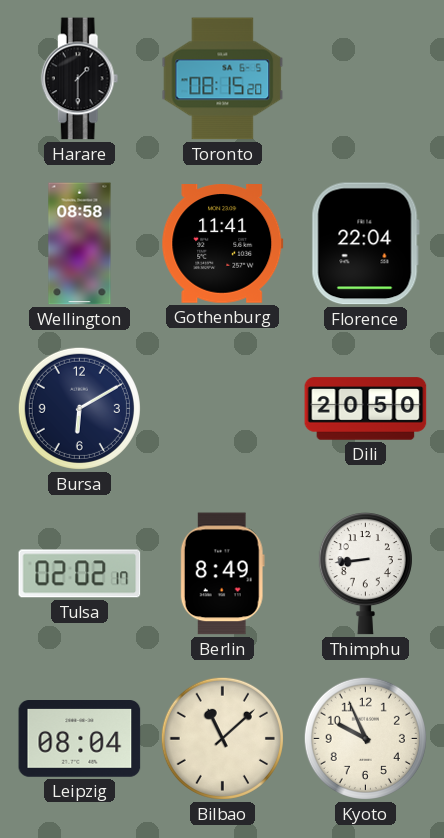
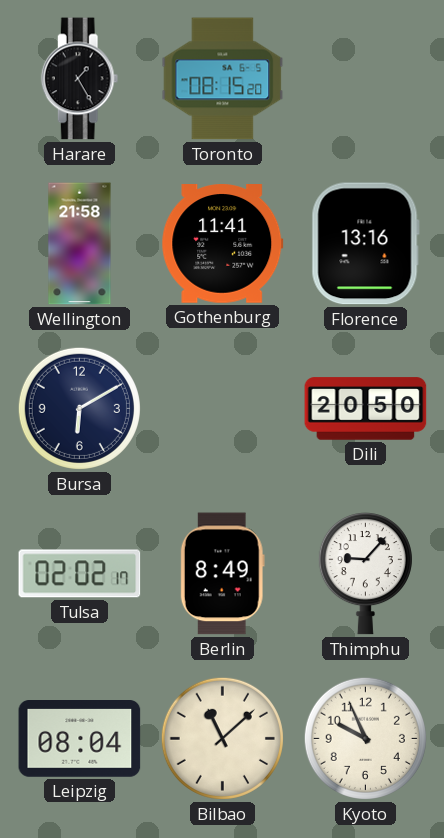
Harare: 1:30 -> 1:25 (80, 79)
Wellington: 08:58 -> 21:58 (80, 244)
Florence: 22:04 -> 13:16 (365, 244)
Thimphu: 8:44 -> 9:07 (365, 574)
